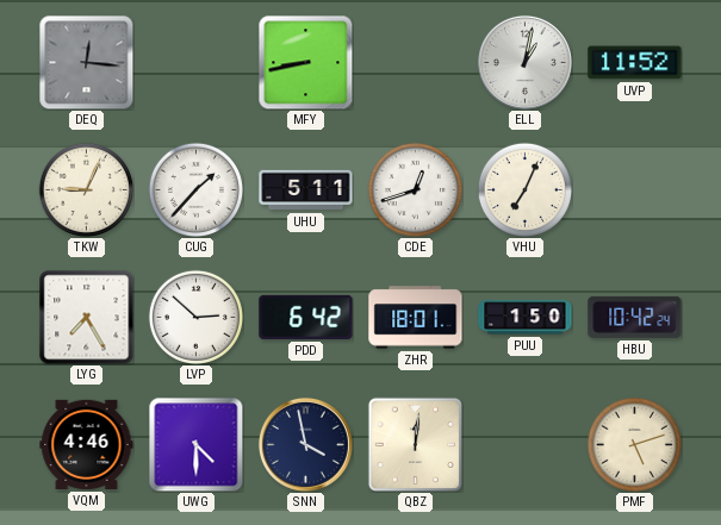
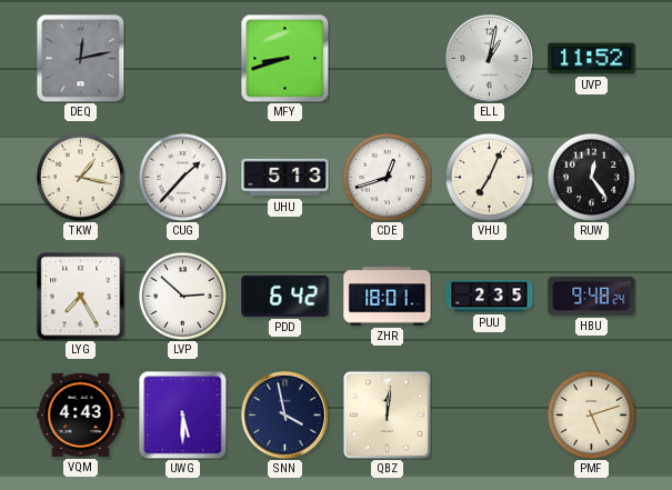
DEQ: 12:16 -> 12:13 (80, 58)
MFY: 8:43 -> 8:42 (284, 58)
TKW: 9:04 -> 1:17 (80, 177)
UHU: 5:11 -> 5:13 (285, 178)
RUW: none -> 12:24 (591, 177)
PUU: 1:50 -> 2:35 (490, 297)
HBU: 10:42 -> 9:48 (592, 296)
VQM: 4:46 -> 4:43 (81, 414)
UWG: 4:30 -> 5:30 (182, 414)
